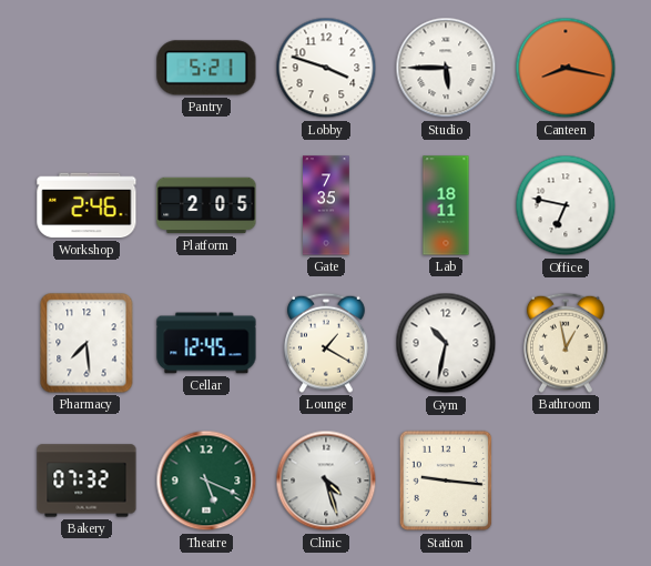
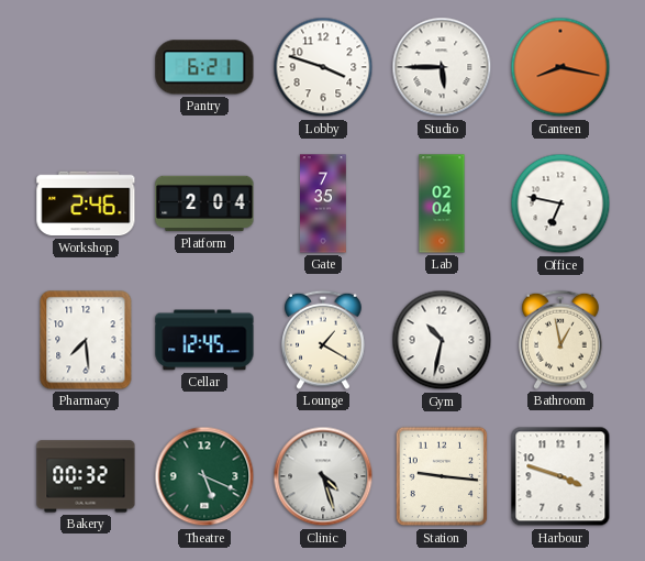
Pantry: 5:21 -> 6:21 (204, 67)
Platform: 2:05 -> 2:04 (204, 204)
Lab: 18:11 -> 02:04 (442, 204)
Bakery: 07:32 -> 00:32 (86, 476)
Harbour: none -> 3:48 (560, 476)
